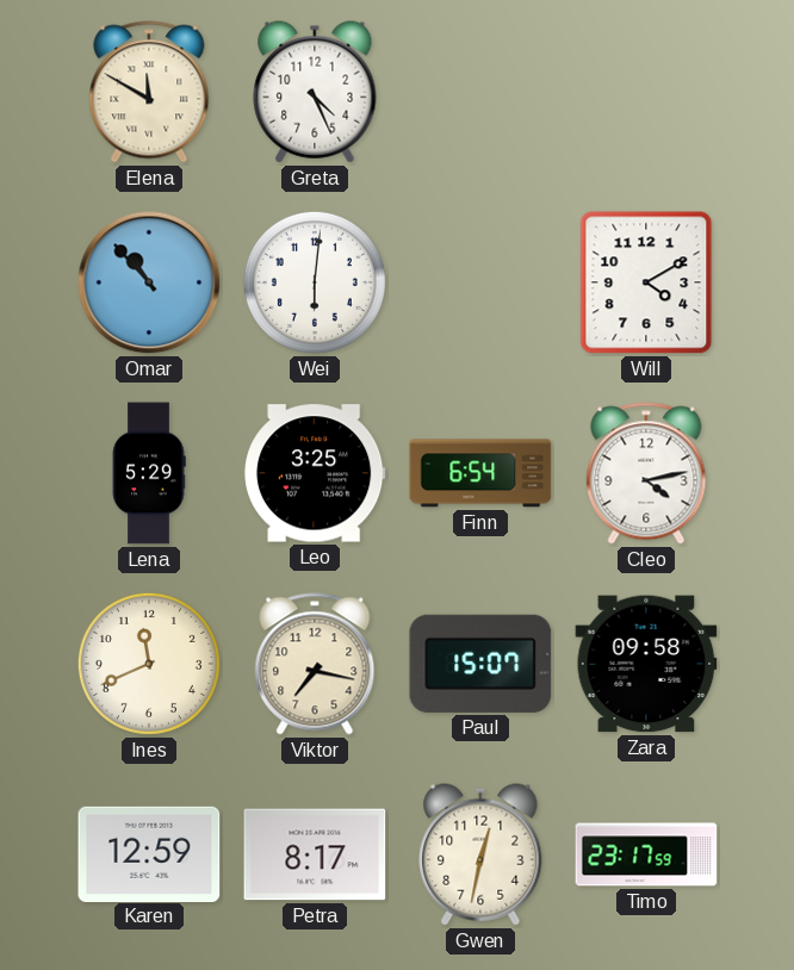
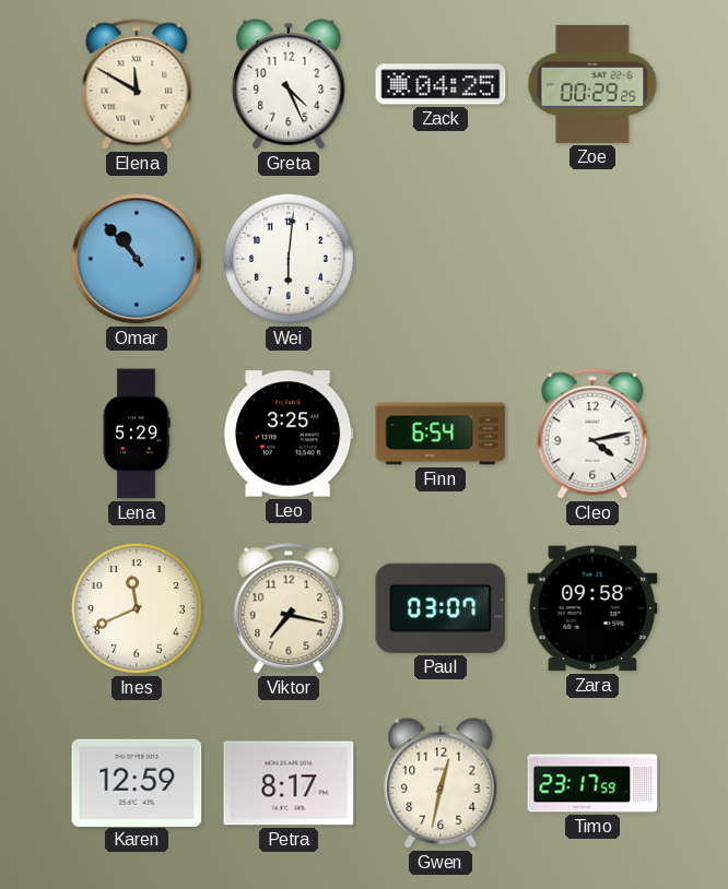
Zack: none -> 04:25 (441, 84)
Zoe: none -> 00:29 (592, 84)
Will: 4:10 -> none (646, 282)
Paul: 15:07 -> 03:07 (441, 608)
